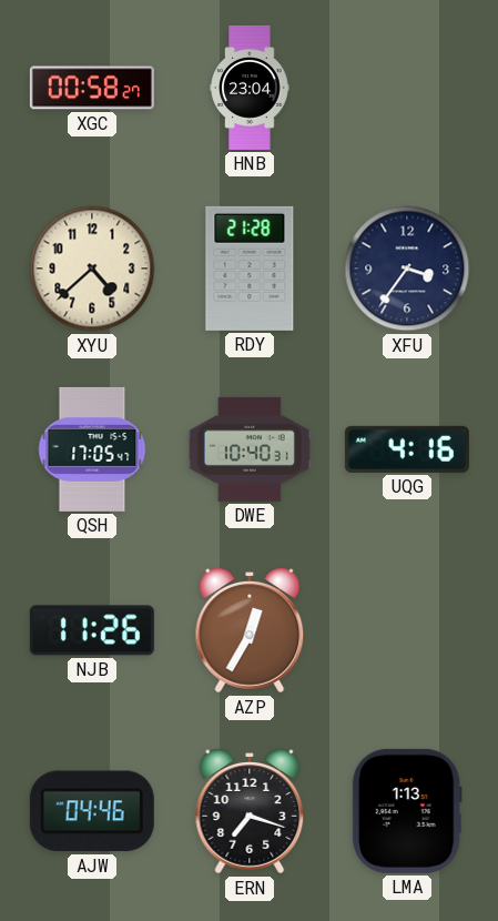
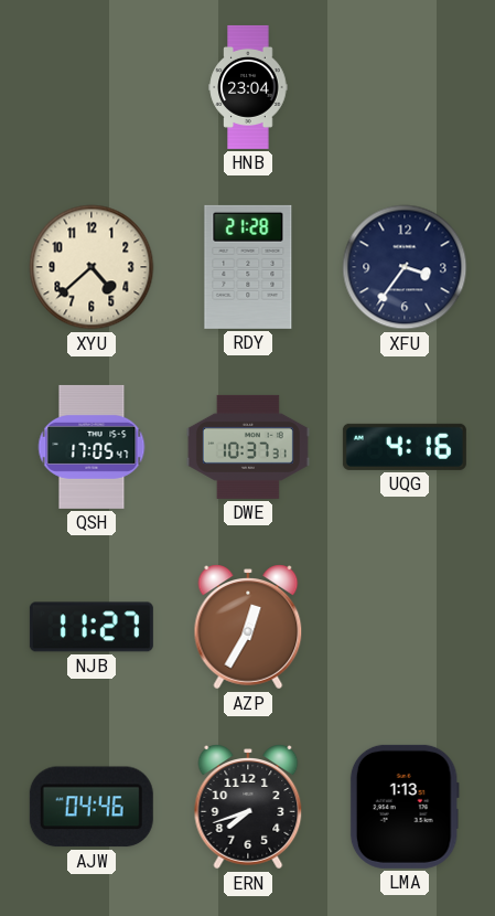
XGC: 00:58 -> none (92, 88)
DWE: 10:40 -> 10:37 (248, 447)
NJB: 11:26 -> 11:27 (92, 627)
ERN: 7:18 -> 7:42 (248, 807)
